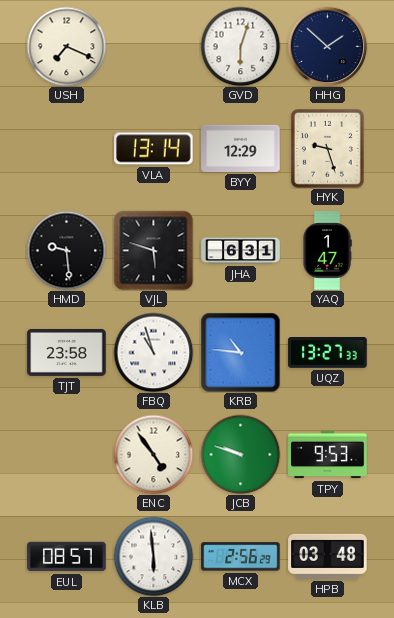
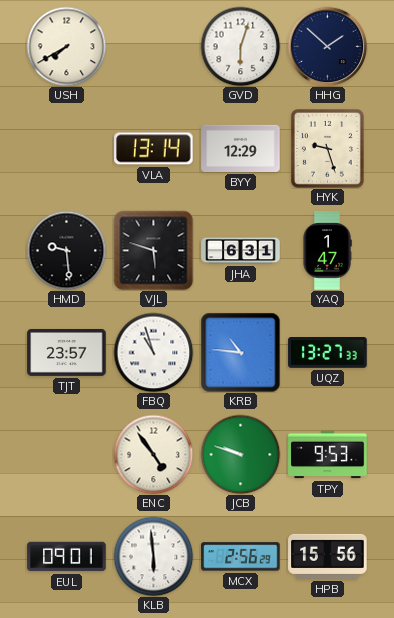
USH: 7:19 -> 7:40 (66, 46)
TJT: 23:58 -> 23:57 (67, 352)
EUL: 08:57 -> 09:01 (67, 557)
HPB: 03:48 -> 15:56 (328, 556)
